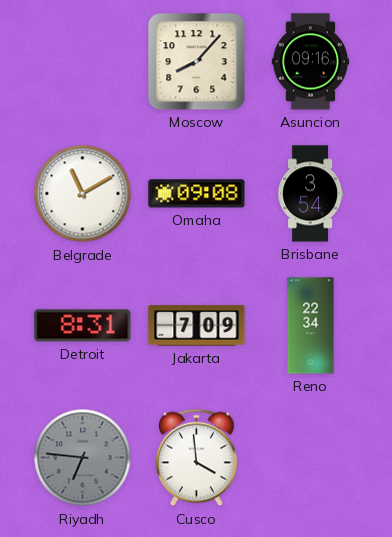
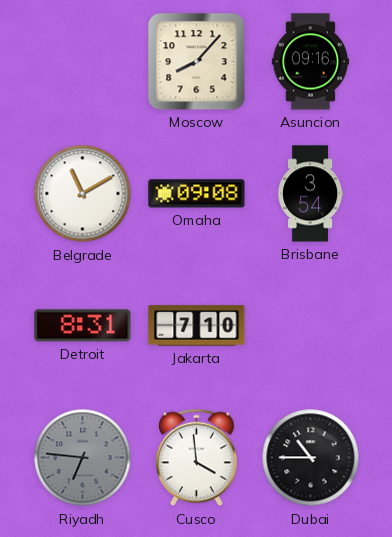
Jakarta: 7:09 -> 7:10 (197, 326)
Reno: 22:34 -> none (311, 326)
Dubai: none -> 10:45 (311, 458)
